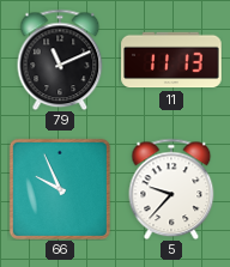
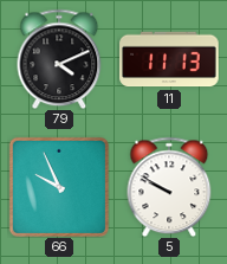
79: 11:11 -> 4:11 (59, 59)
5: 9:37 -> 9:50 (169, 187)
